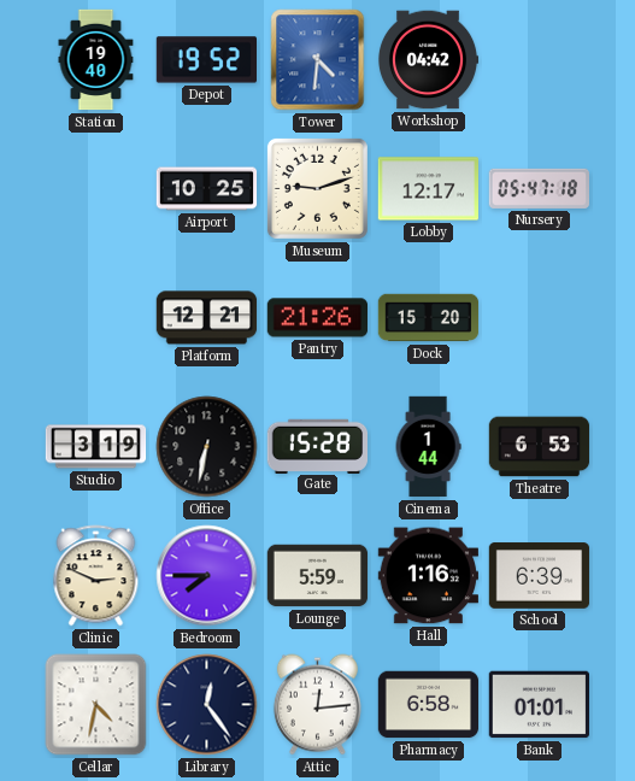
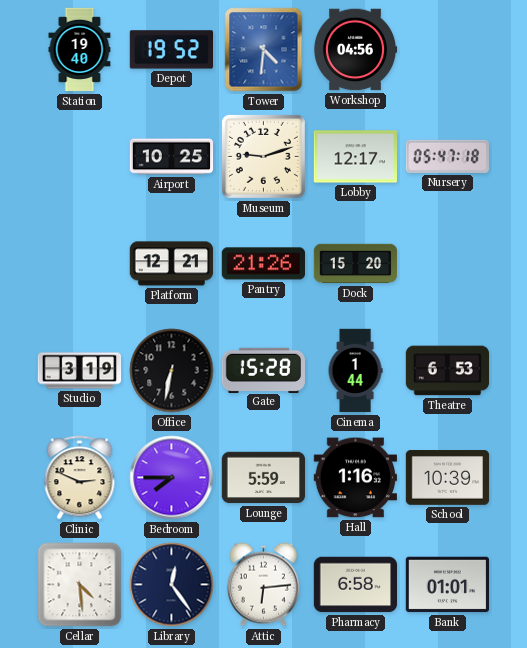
Workshop: 04:42 -> 04:56 (355, 50)
School: 6:39 -> 10:39 (448, 478)
Cellar: 4:32 -> 4:29 (80, 585)
Attic: 12:14 -> 6:14 (263, 585)
